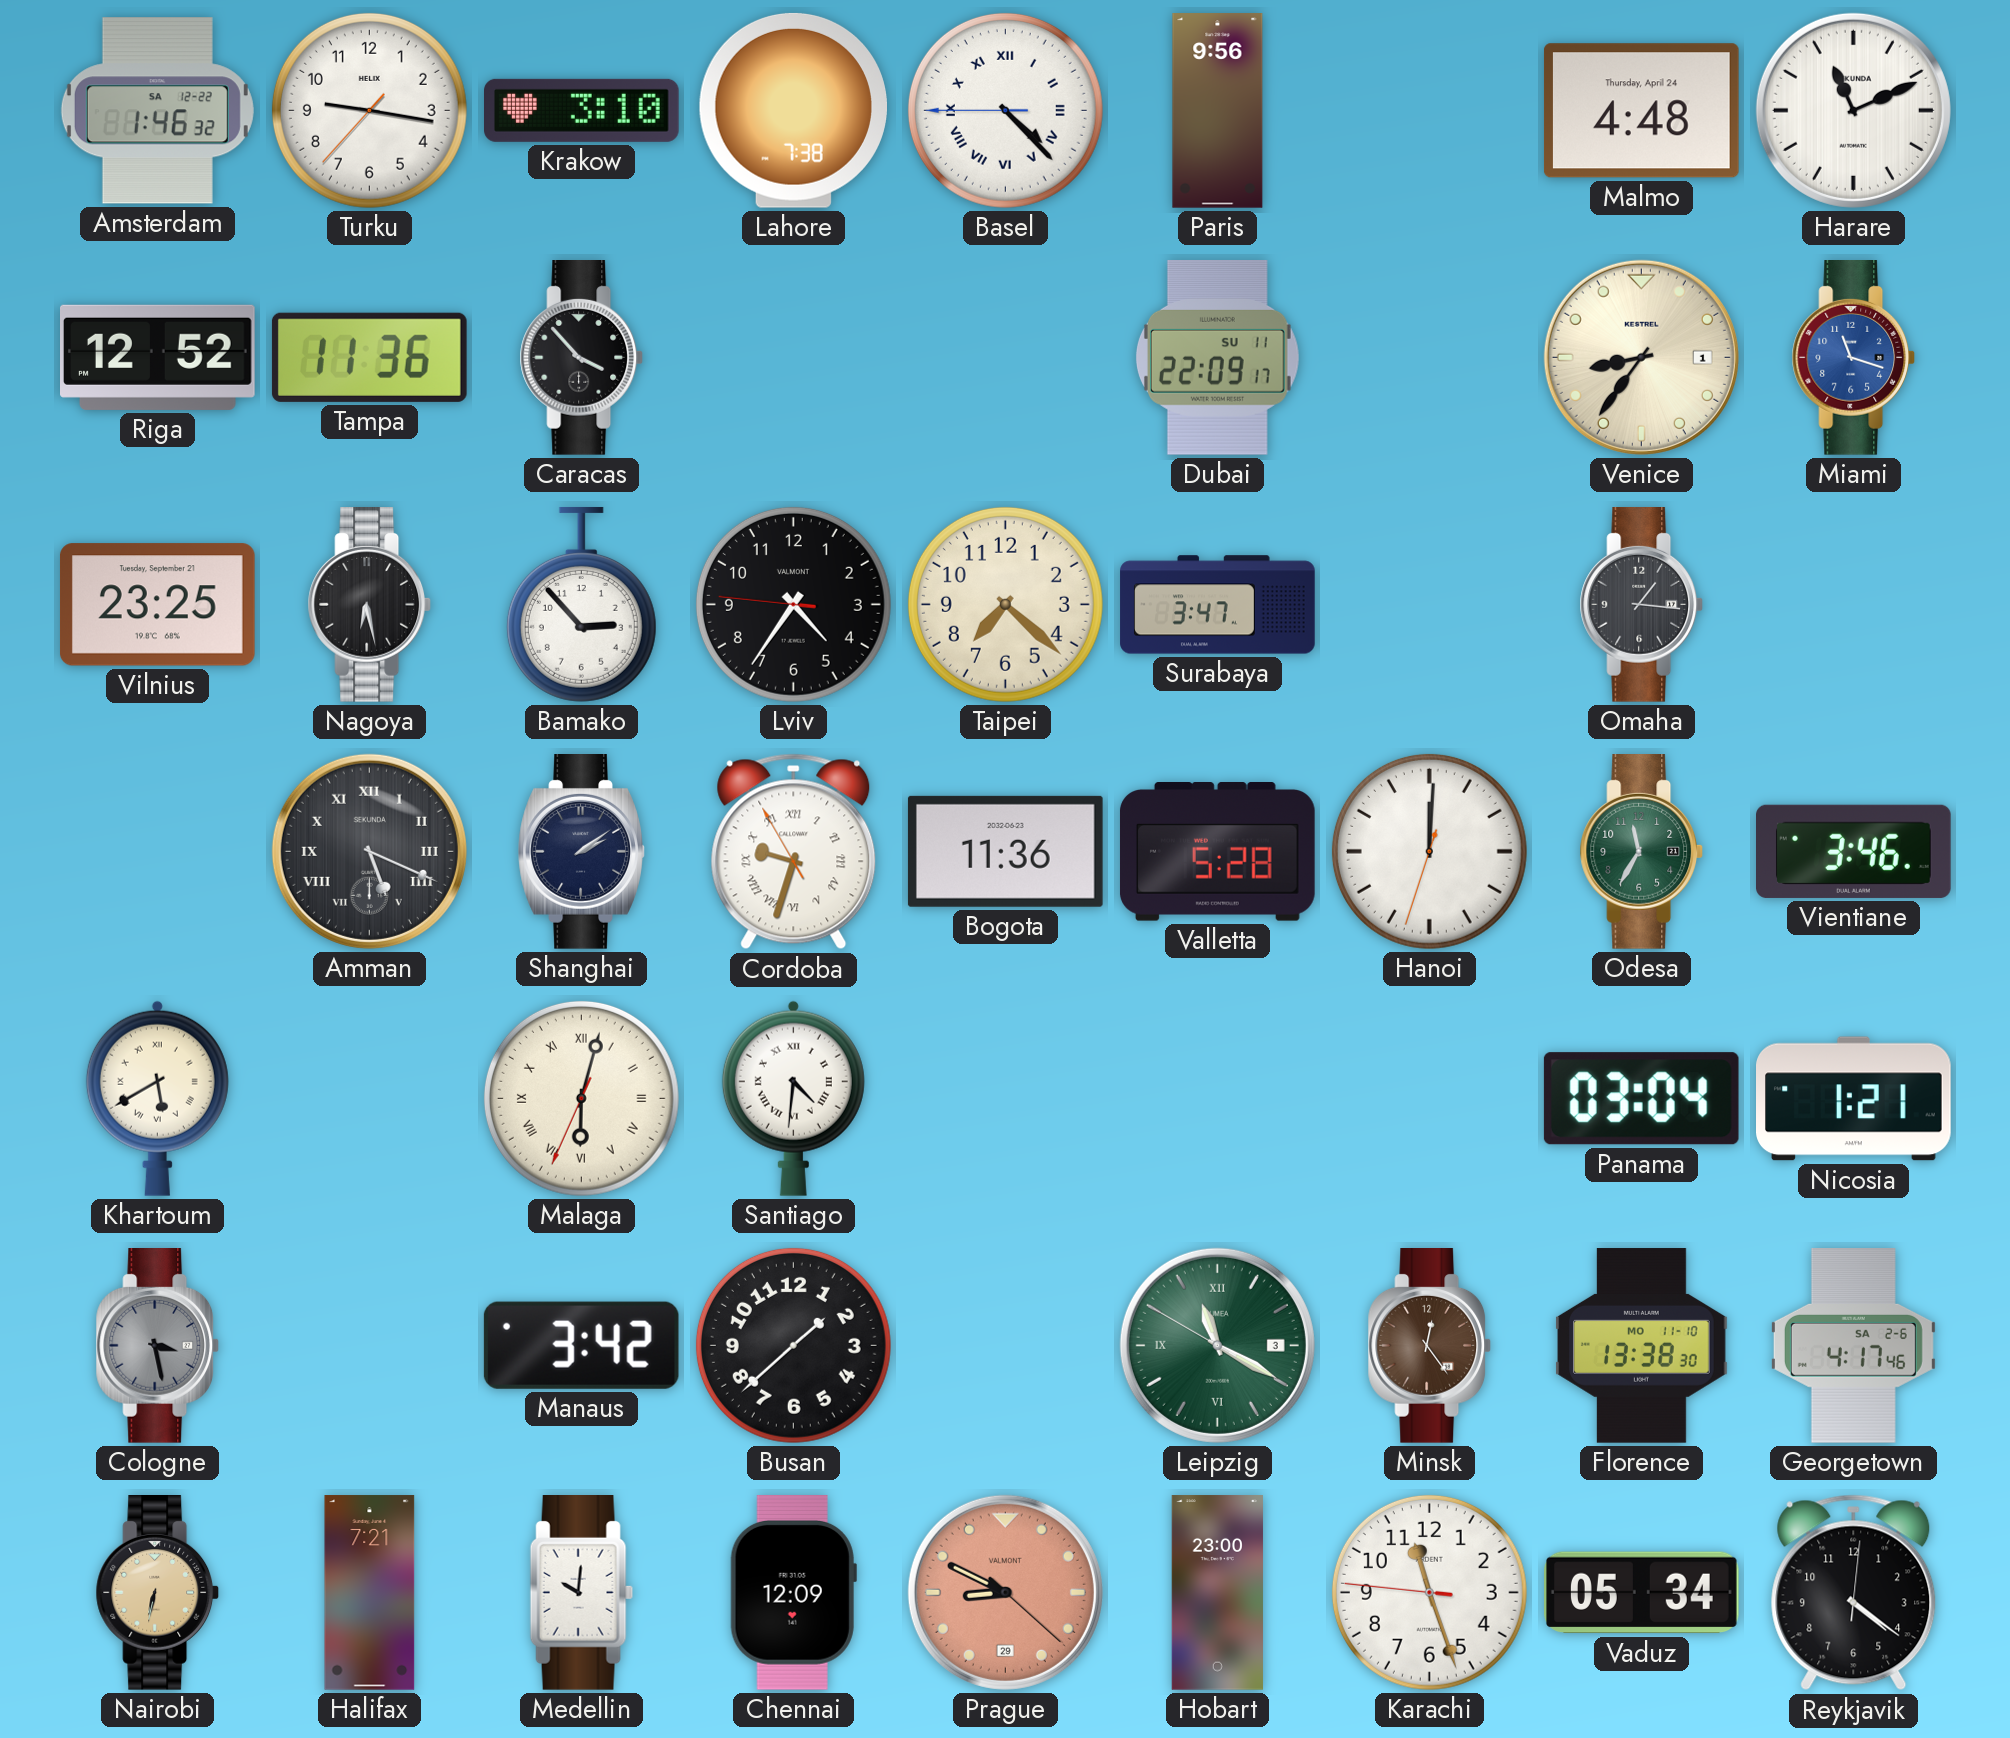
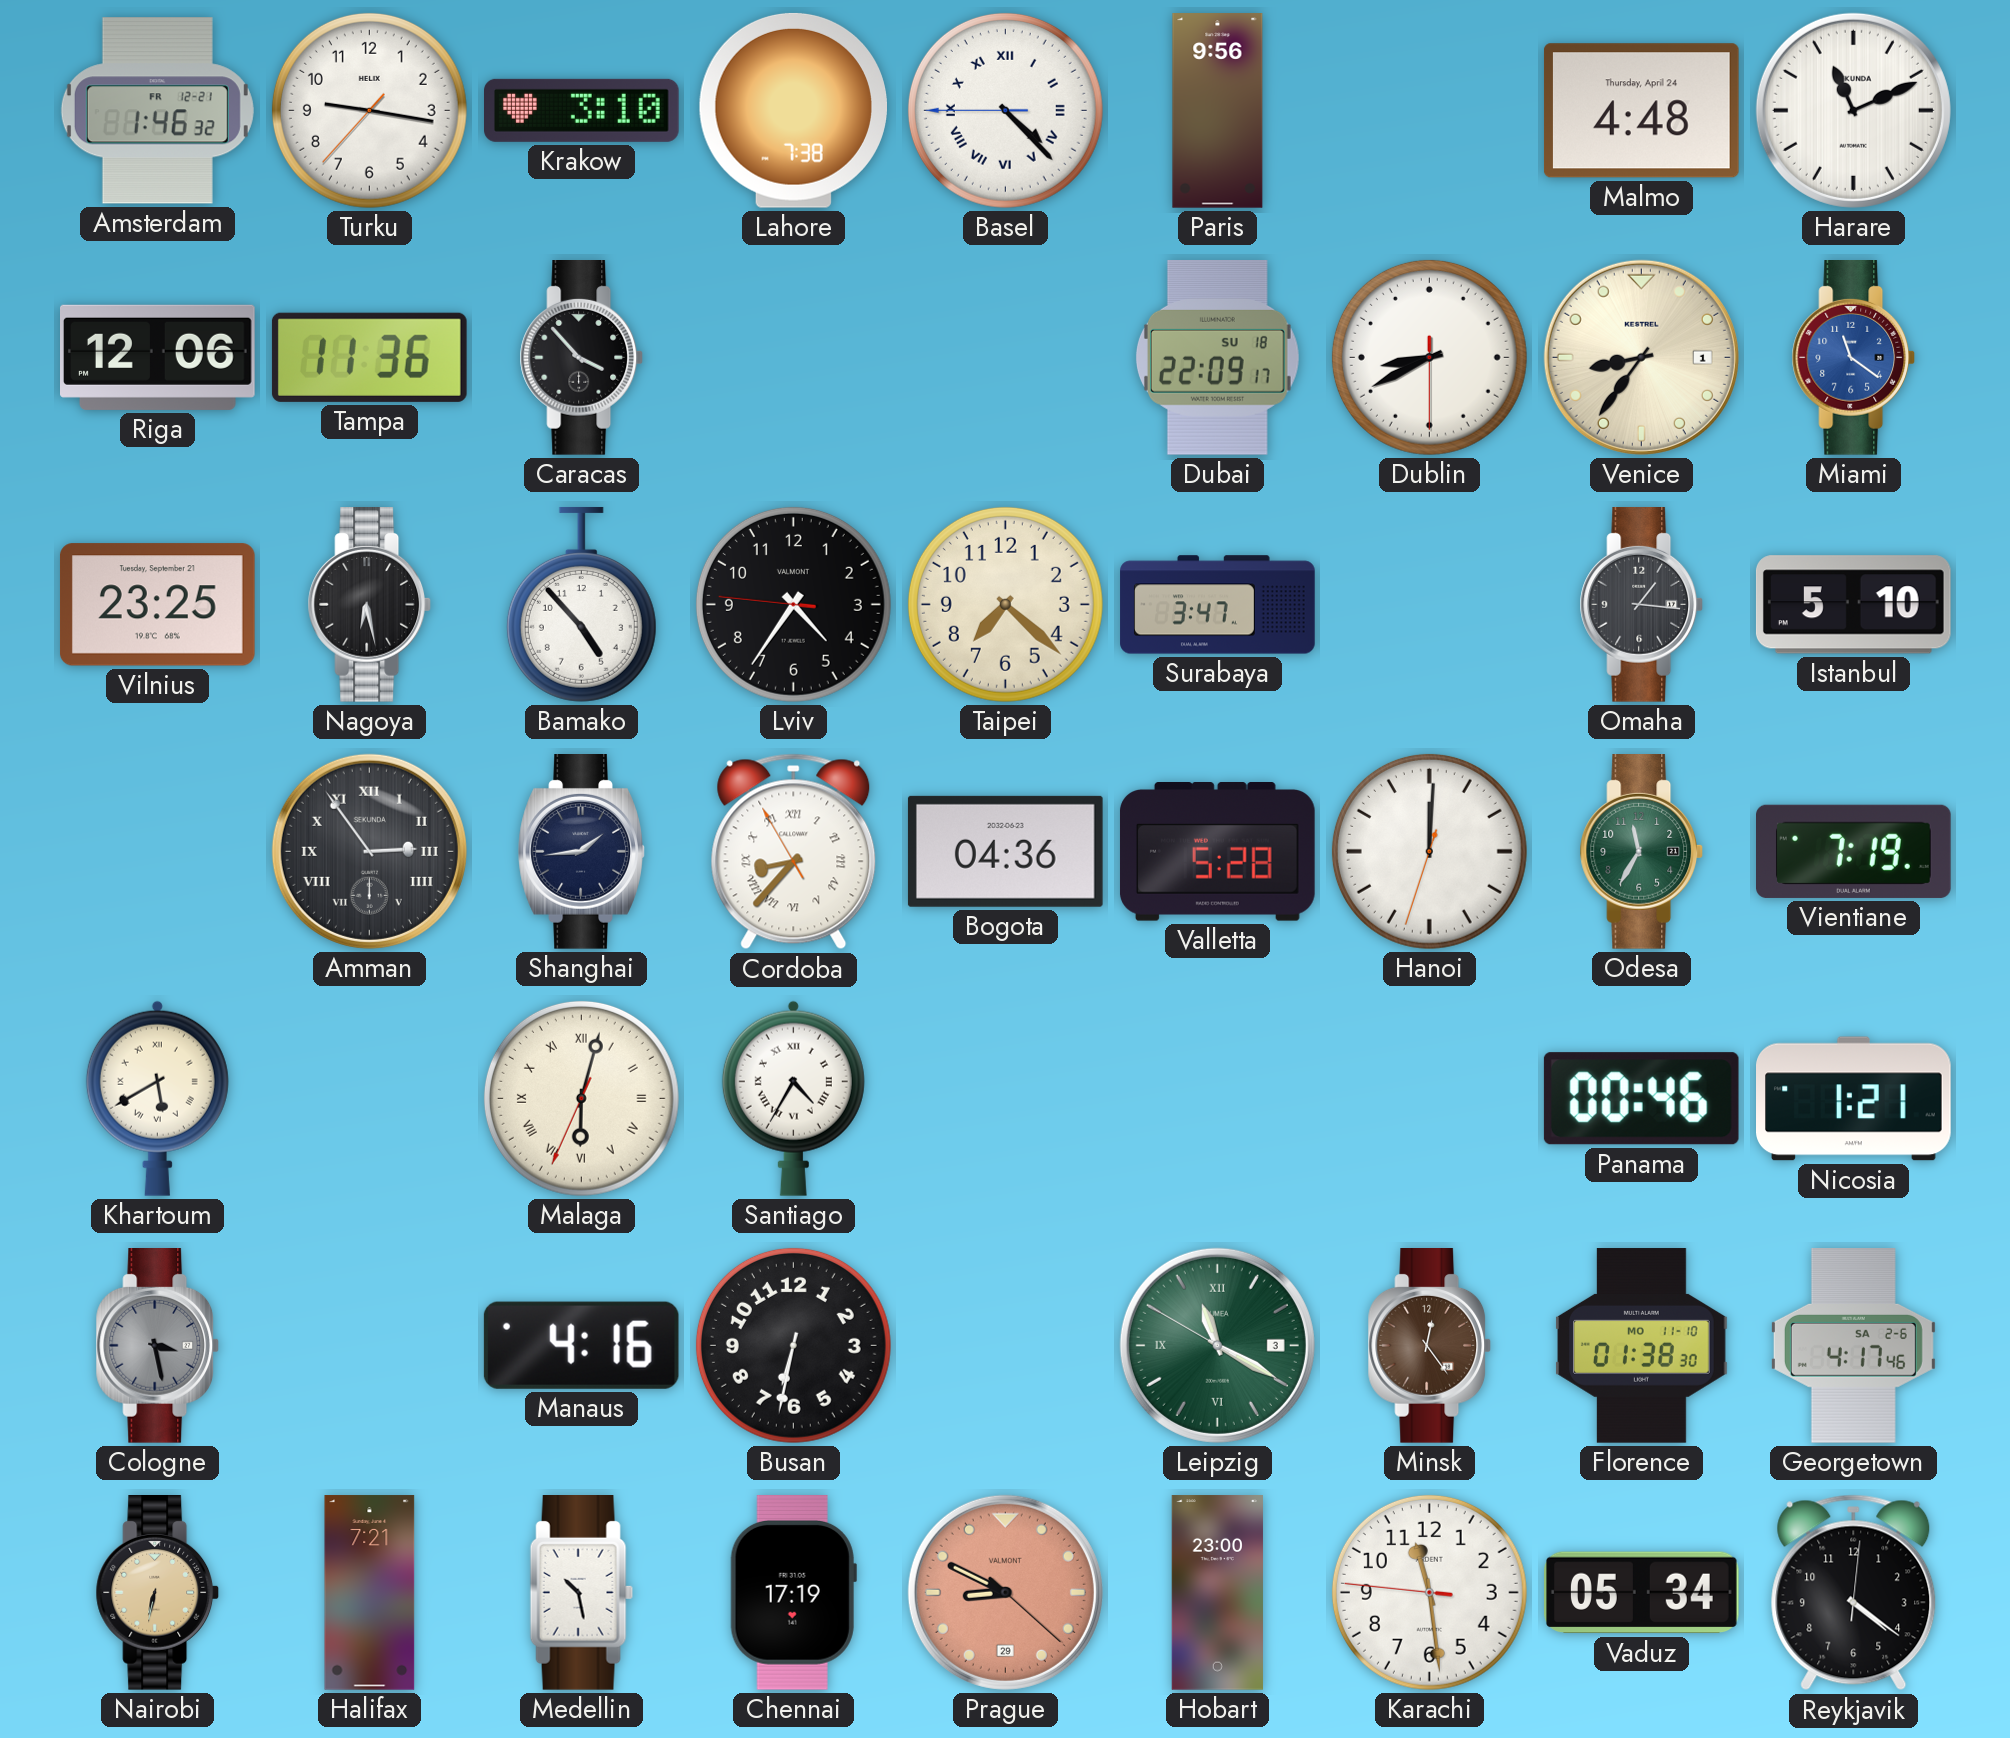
Amsterdam date: SA 12-22 -> FR 12-21 (157, 111)
Riga: 12:52 -> 12:06 (158, 357)
Dubai date: SU 11 -> SU 18 (1217, 357)
Dublin: none -> 8:40 (1429, 357)
Miami: 11:18 -> 11:21 (1854, 358)
Bamako: 2:53 -> 4:53 (581, 604)
Istanbul: none -> 5:10 (1853, 605)
Amman: 5:19 -> 2:54 (369, 851)
Shanghai: 2:09 -> 1:44 (582, 852)
Cordoba: 9:32 -> 8:36 (794, 852)
Bogota: 11:36 -> 04:36 (1005, 851)
Vientiane: 3:46 -> 7:19 (1854, 851)
Santiago: 4:31 -> 4:35 (793, 1098)
Panama: 03:04 -> 00:46 (1641, 1099)
Manaus: 3:42 -> 4:16 (581, 1345)
Busan: 1:38 -> 6:32 (793, 1345)
Florence: 13:38 -> 01:38 (1642, 1346)
Medellin: 10:01 -> 10:28 (581, 1593)
Chennai: 12:09 -> 17:19 (793, 1592)
Karachi: 11:26 -> 11:28 (1429, 1592)
